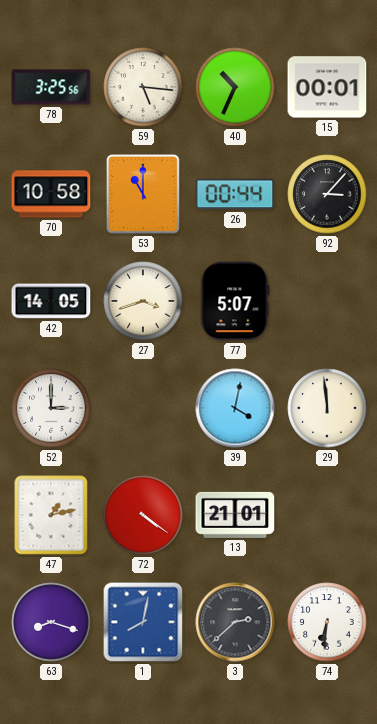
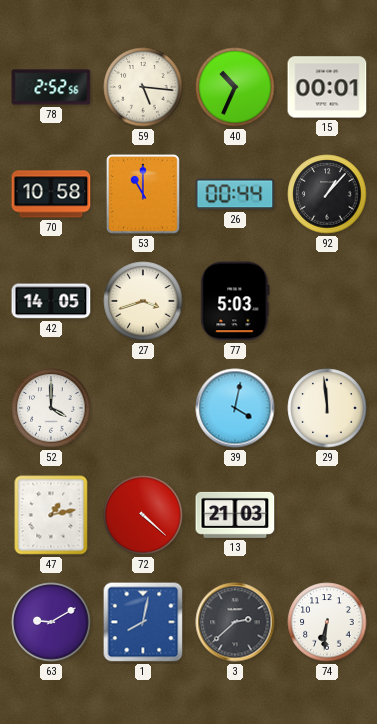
78: 3:25 -> 2:52 (51, 87)
92: 3:07 -> 1:07 (327, 194)
77: 5:07 -> 5:03 (235, 301)
52: 3:00 -> 4:00 (51, 408)
72: 4:21 -> 4:22 (143, 515)
13: 21:01 -> 21:03 (235, 515)
63: 8:18 -> 9:10 (51, 622)
